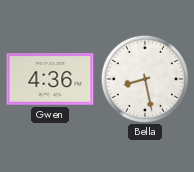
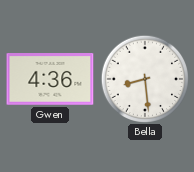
Bella: 8:28 -> 8:29 (144, 78)
